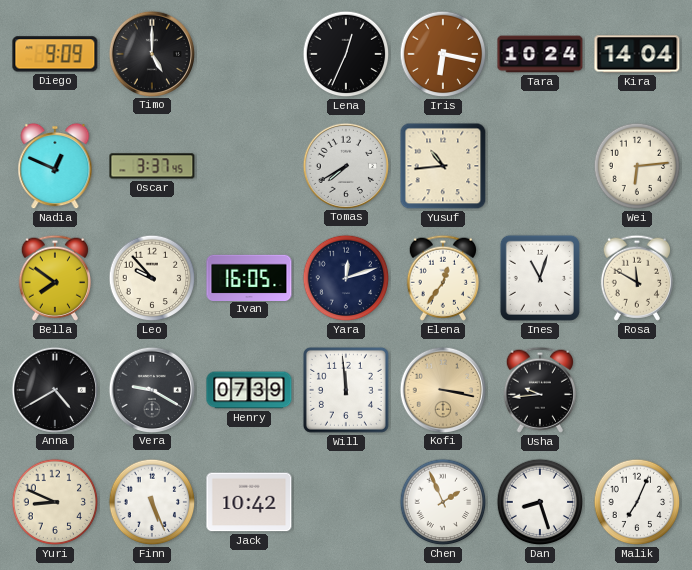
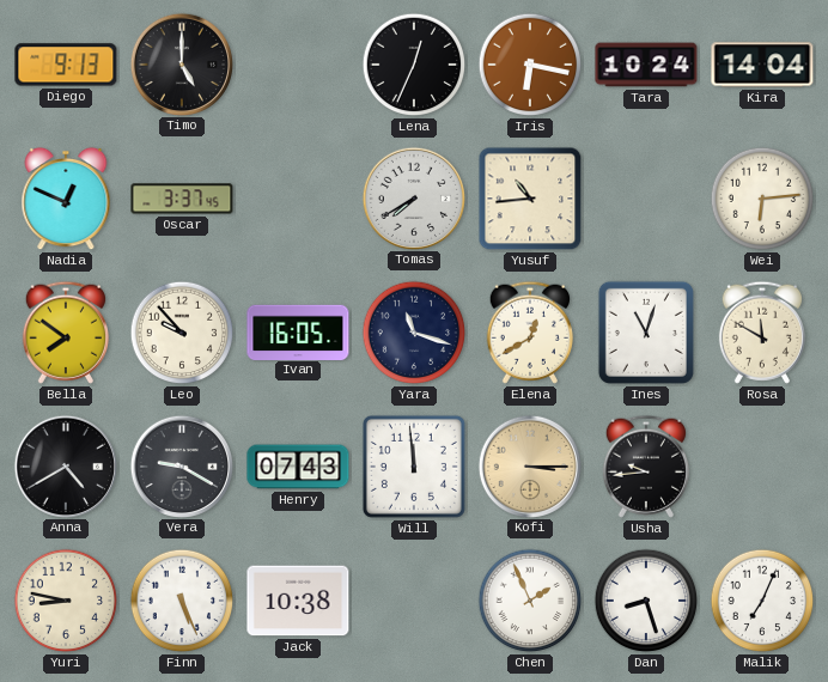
Diego: 9:09 -> 9:13 (66, 65)
Yara: 12:12 -> 11:18 (414, 333)
Elena: 12:36 -> 12:40 (530, 333)
Henry: 07:39 -> 07:43 (298, 467)
Kofi: 3:17 -> 3:15 (529, 465)
Yuri: 8:49 -> 8:47 (66, 601)
Jack: 10:42 -> 10:38 (298, 601)
